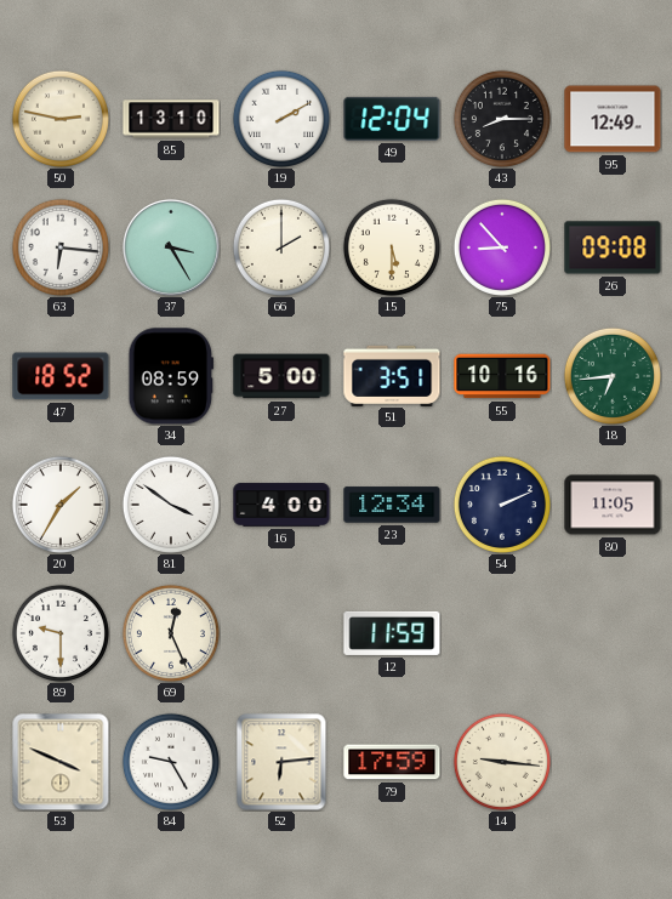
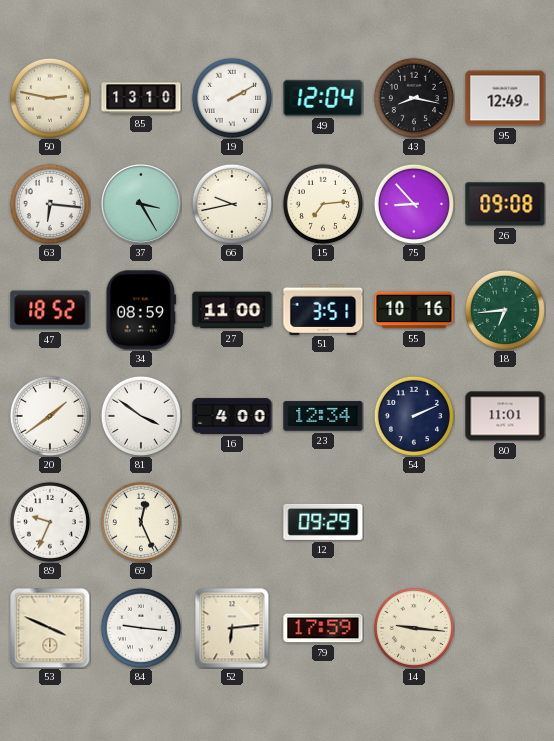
43: 8:15 -> 8:17 (414, 98)
66: 2:00 -> 9:43 (232, 204)
15: 5:30 -> 7:14 (323, 204)
27: 5:00 -> 11:00 (232, 310)
20: 1:35 -> 1:39 (50, 416)
80: 11:05 -> 11:01 (505, 416)
89: 9:30 -> 9:34 (50, 522)
12: 11:59 -> 09:29 (323, 522)
84: 9:25 -> 9:16 (141, 628)
